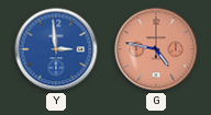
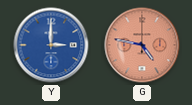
Y: 2:59 -> 3:00 (51, 45)
